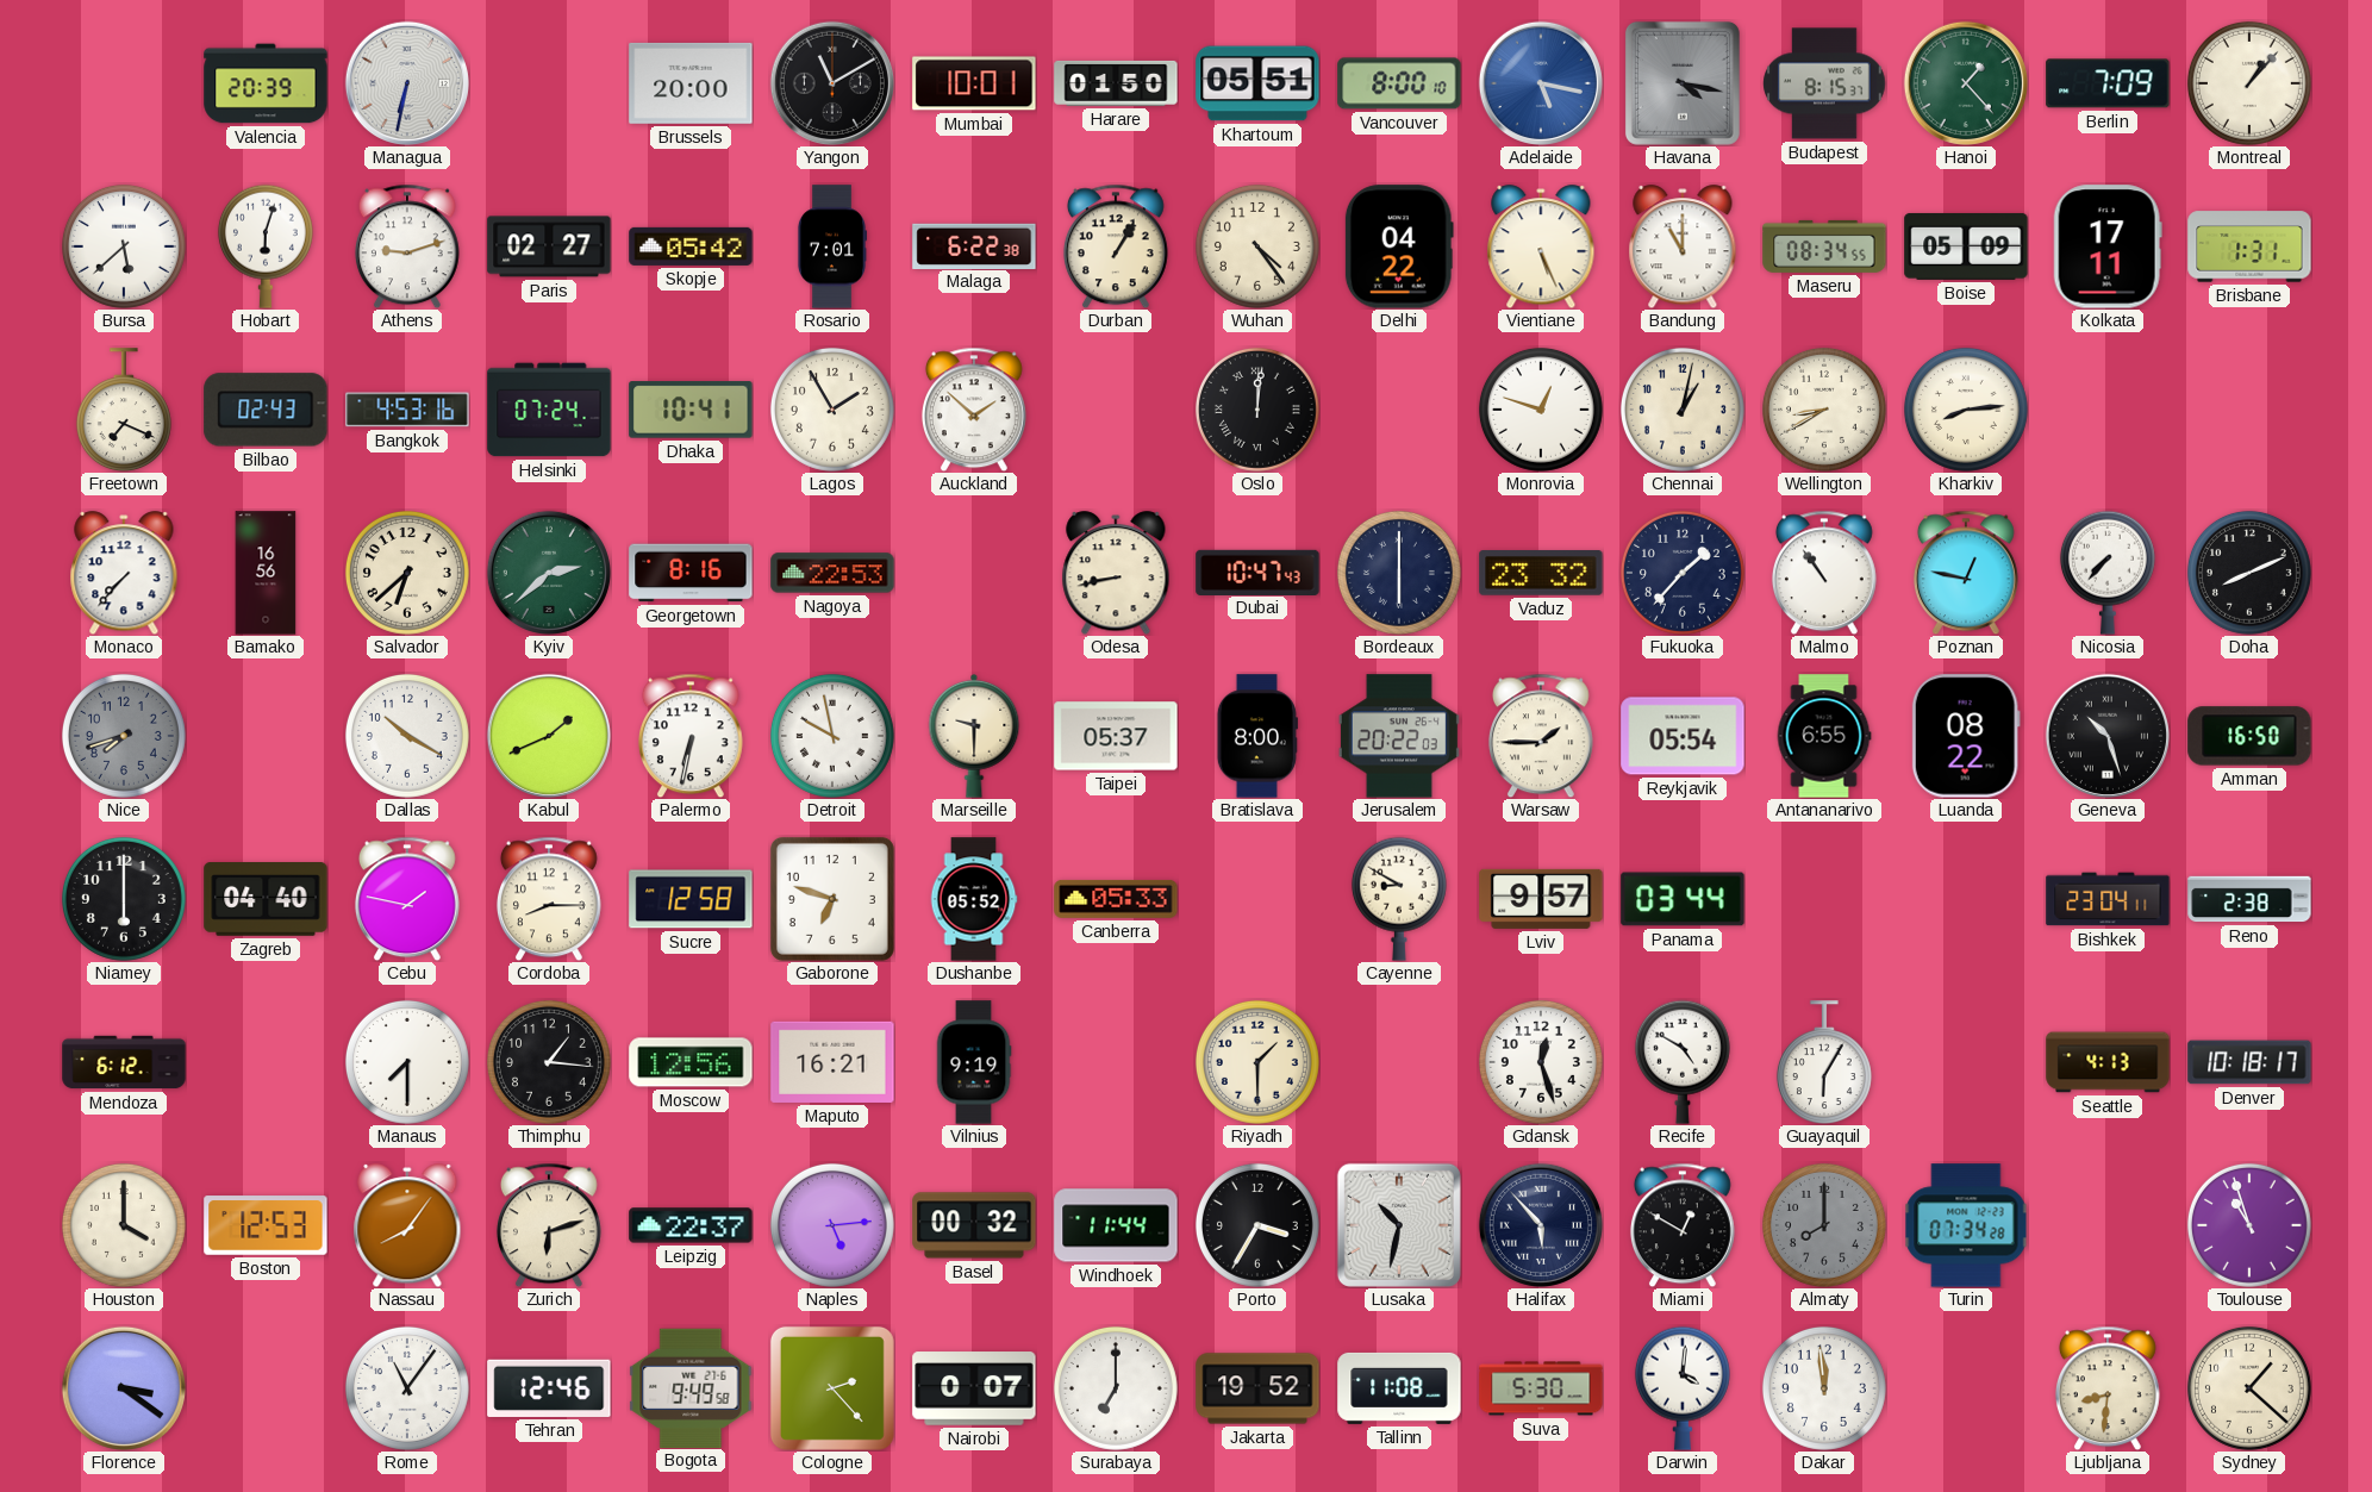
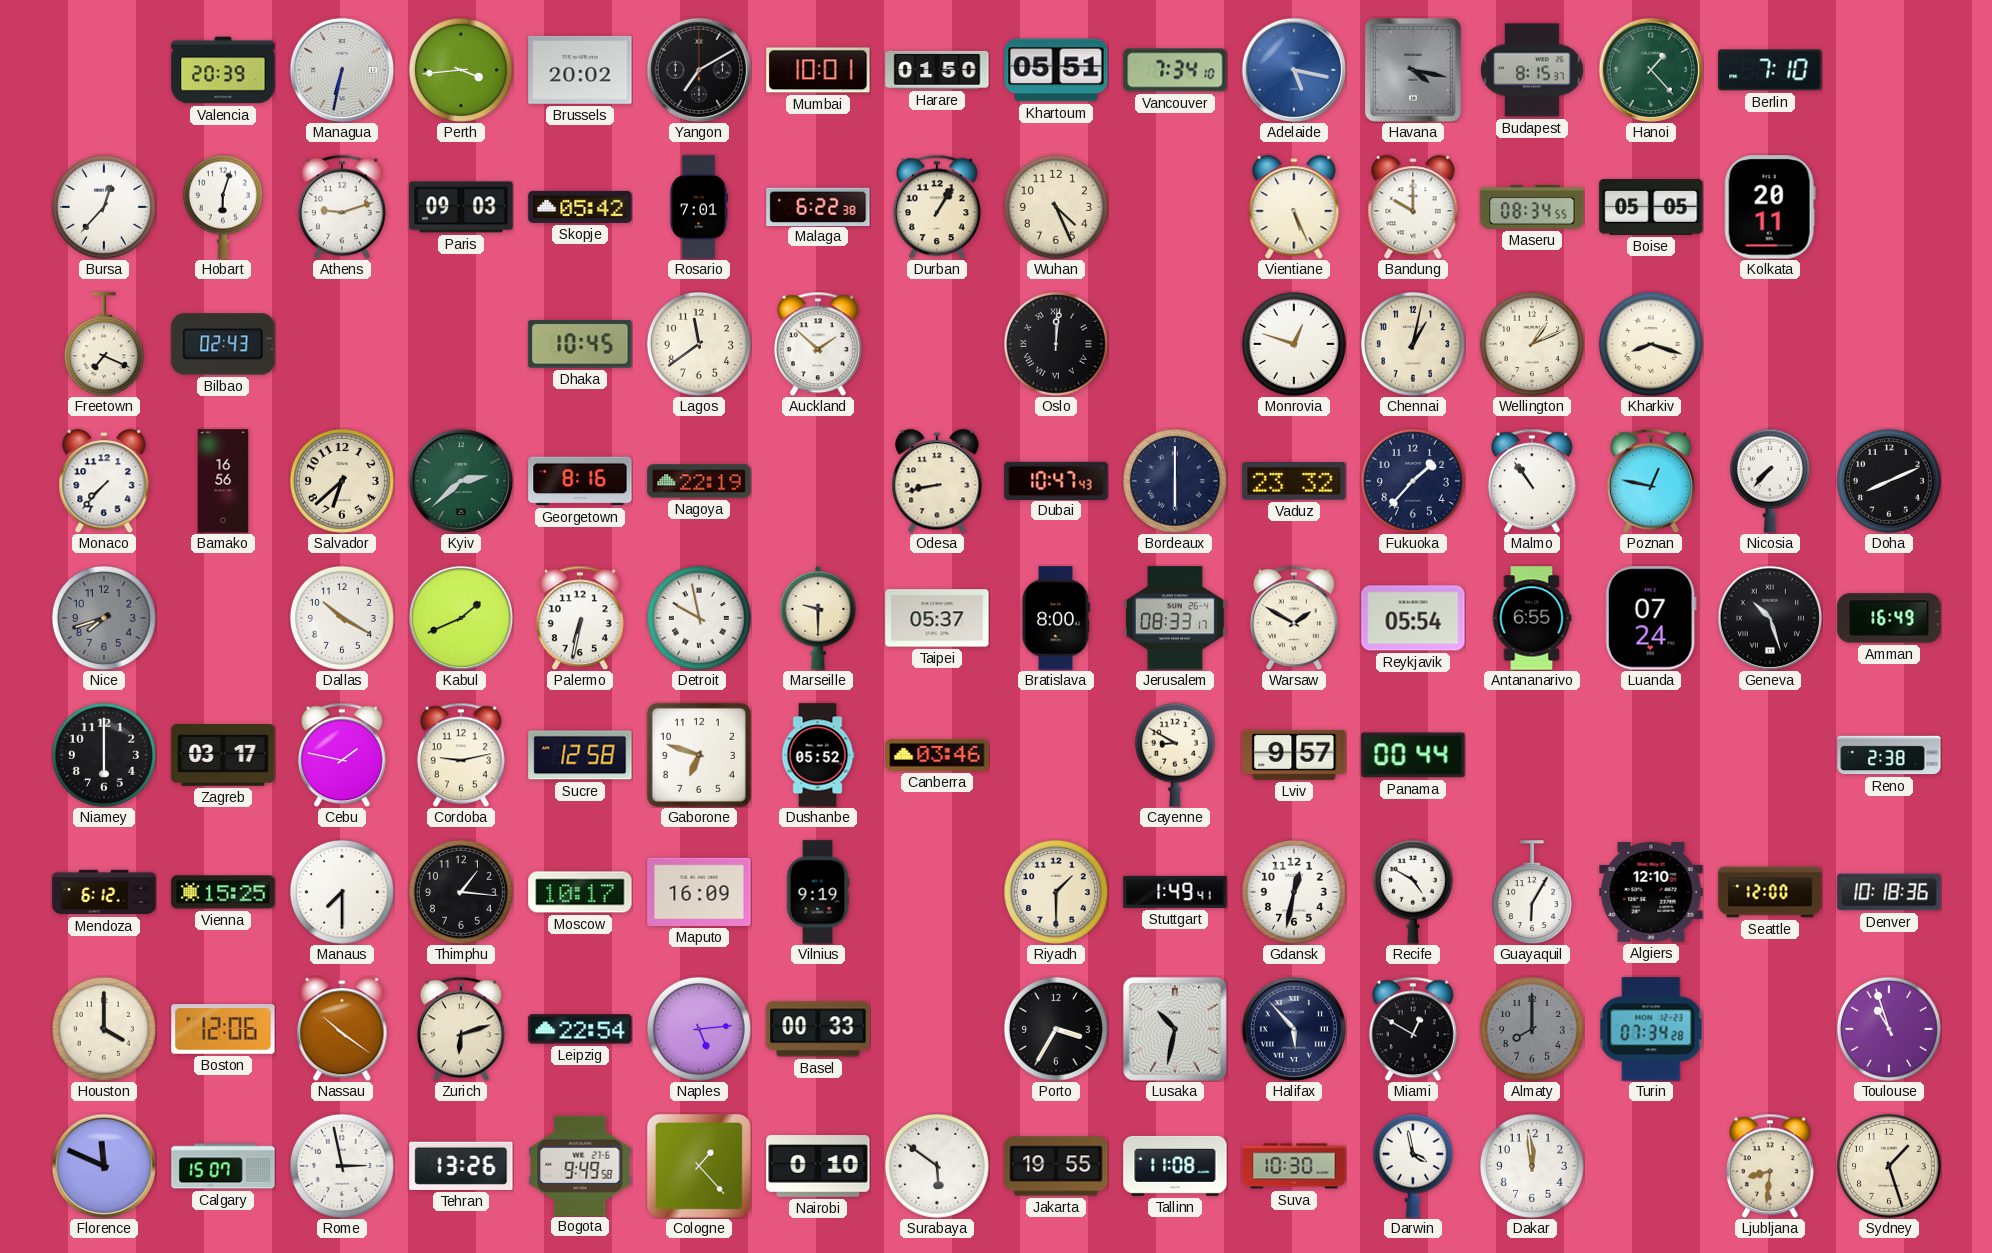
Perth: none -> 3:44 (461, 70)
Brussels: 20:00 -> 20:02 (580, 70)
Yangon: 11:10 -> 7:10 (699, 70)
Vancouver: 8:00 -> 7:34 (1175, 70)
Berlin: 7:09 -> 7:10 (1770, 70)
Montreal: 1:07 -> none (2249, 83)
Bursa: 5:38 -> 12:37 (104, 207)
Paris: 02:27 -> 09:03 (461, 207)
Wuhan: 4:24 -> 4:26 (1056, 207)
Delhi: 04:22 -> none (1399, 246)
Bandung: 11:00 -> 10:00 (1413, 207)
Boise: 05:09 -> 05:05 (1651, 207)
Kolkata: 17:11 -> 20:11 (1770, 207)
Brisbane: 1:31 -> none (2249, 246)
Bangkok: 4:53 -> none (407, 410)
Helsinki: 07:24 -> none (549, 410)
Dhaka: 10:41 -> 10:45 (580, 344)
Lagos: 1:55 -> 11:39 (699, 344)
Wellington: 8:40 -> 1:11 (1532, 344)
Kharkiv: 8:14 -> 8:18 (1651, 344)
Nagoya: 22:53 -> 22:19 (699, 481)
Jerusalem: 20:22 -> 08:33 (1175, 618)
Warsaw: 1:45 -> 1:50 (1294, 618)
Luanda: 08:22 -> 07:24 (1651, 618)
Amman: 16:50 -> 16:49 (1889, 618)
Zagreb: 04:40 -> 03:17 (223, 756)
Cordoba: 8:15 -> 9:13 (461, 755)
Canberra: 05:33 -> 03:46 (937, 755)
Panama: 03:44 -> 00:44 (1413, 755)
Bishkek: 23:04 -> none (2108, 899)
Vienna: none -> 15:25 (223, 892)
Moscow: 12:56 -> 10:17 (580, 892)
Maputo: 16:21 -> 16:09 (699, 892)
Stuttgart: none -> 1:49 (1175, 892)
Gdansk: 12:27 -> 12:32 (1294, 892)
Algiers: none -> 12:10 (1651, 892)
Seattle: 4:13 -> 12:00 (1770, 892)
Denver: 10:18:17 -> 10:18:36 (1889, 892)
Boston: 12:53 -> 12:06 (223, 1029)
Nassau: 8:06 -> 10:21 (342, 1029)
Leipzig: 22:37 -> 22:54 (580, 1029)
Basel: 00:32 -> 00:33 (818, 1029)
Windhoek: 11:44 -> none (1116, 1225)
Florence: 3:21 -> 11:49 (104, 1166)
Calgary: none -> 15:07 (223, 1166)
Rome: 11:06 -> 2:58 (342, 1166)
Tehran: 12:46 -> 13:26 (461, 1166)
Cologne: 2:23 -> 1:23 (699, 1166)
Nairobi: 0:07 -> 0:10 (818, 1166)
Surabaya: 7:00 -> 5:51 (937, 1166)
Jakarta: 19:52 -> 19:55 (1056, 1166)
Suva: 5:30 -> 10:30 (1294, 1166)
Darwin: 4:01 -> 3:58 (1413, 1166)
Sydney: 1:22 -> 1:27 (1889, 1166)
